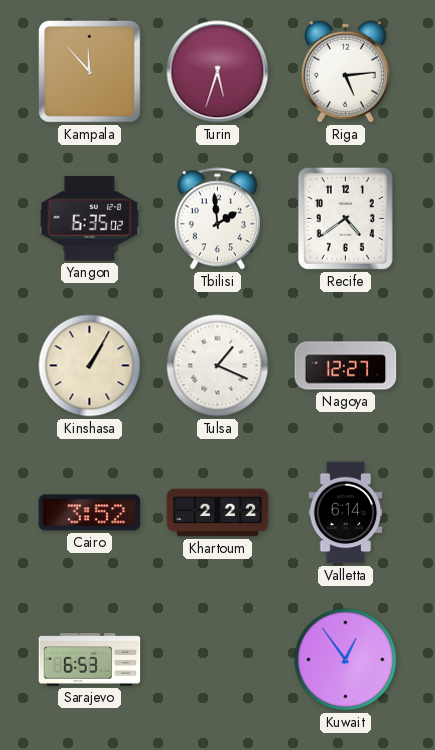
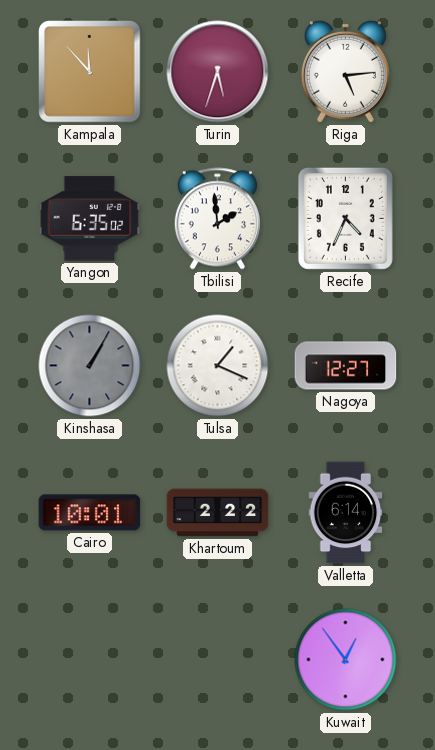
Recife: 4:39 -> 4:34 (345, 218)
Kinshasa dial: cream -> grey (90, 366)
Cairo: 3:52 -> 10:01 (90, 513)
Sarajevo: 6:53 -> none (90, 660)
